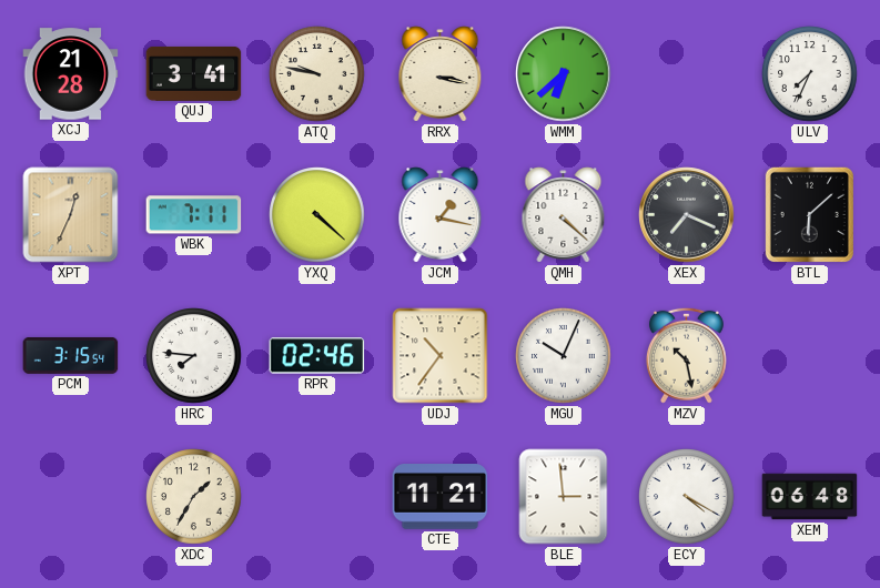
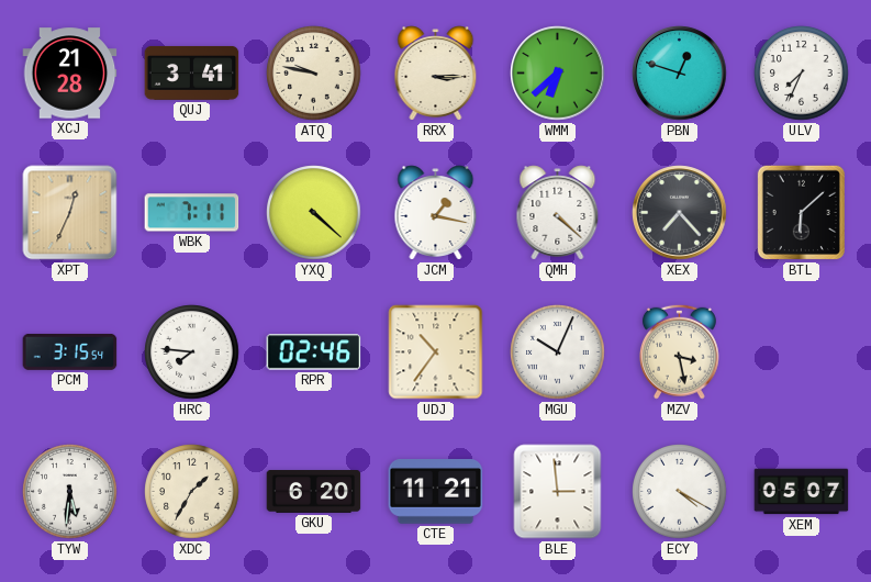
RRX: 3:17 -> 3:15 (436, 74)
PBN: none -> 12:48 (680, 74)
XEX: 7:19 -> 7:23 (680, 213)
MZV: 10:28 -> 3:28 (679, 351)
TYW: none -> 5:31 (70, 492)
GKU: none -> 6:20 (314, 492)
XEM: 06:48 -> 05:07 (802, 492)
